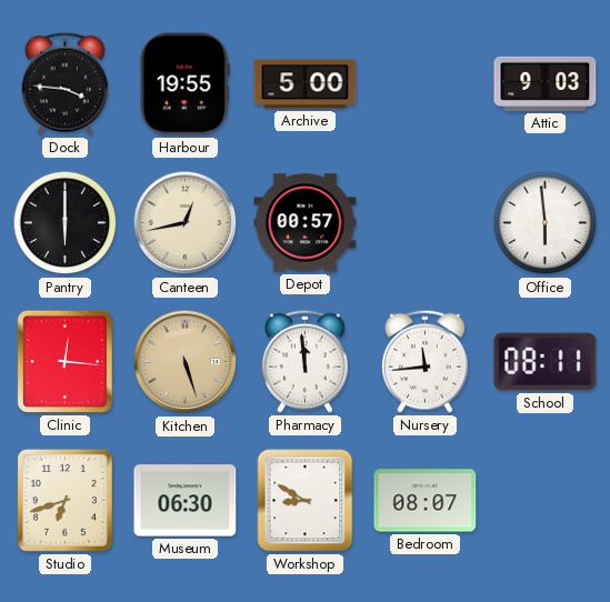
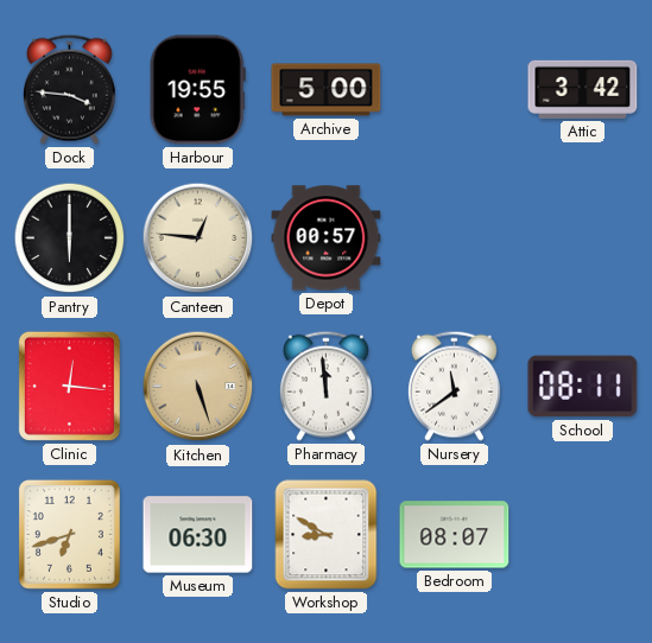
Attic: 9:03 -> 3:42 (583, 89)
Canteen: 12:43 -> 12:46 (198, 238)
Office: 5:59 -> none (546, 223)
Nursery: 11:44 -> 11:39 (454, 386)
